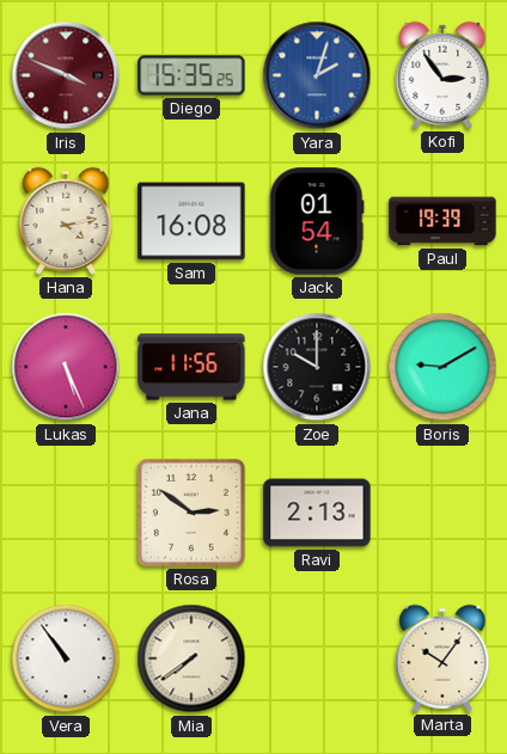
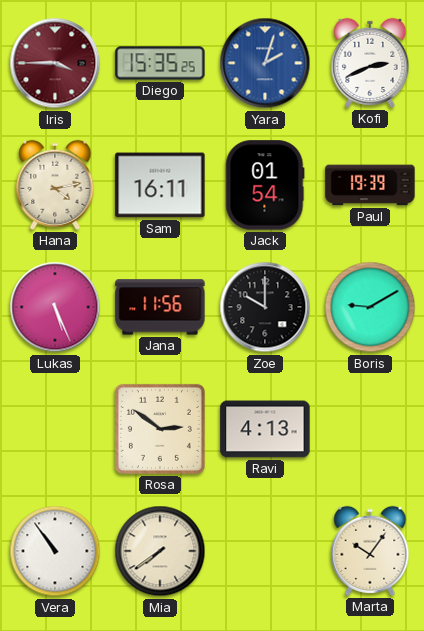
Iris: 3:49 -> 3:45 (55, 63)
Kofi: 2:54 -> 2:41 (370, 63)
Sam: 16:08 -> 16:11 (160, 185)
Ravi: 2:13 -> 4:13 (265, 429)
